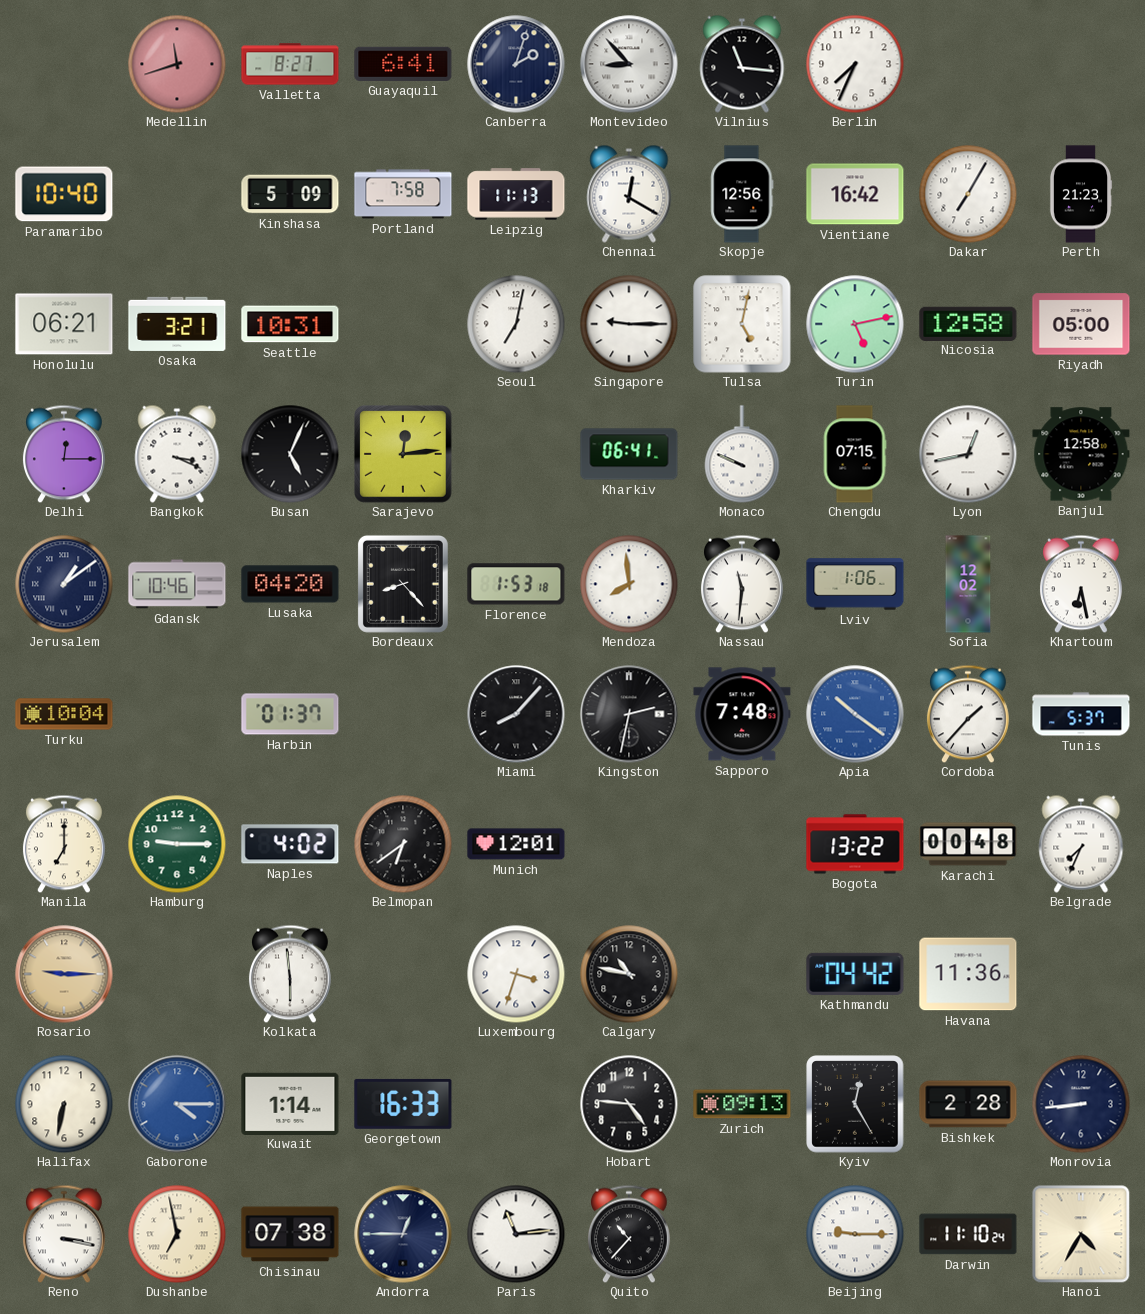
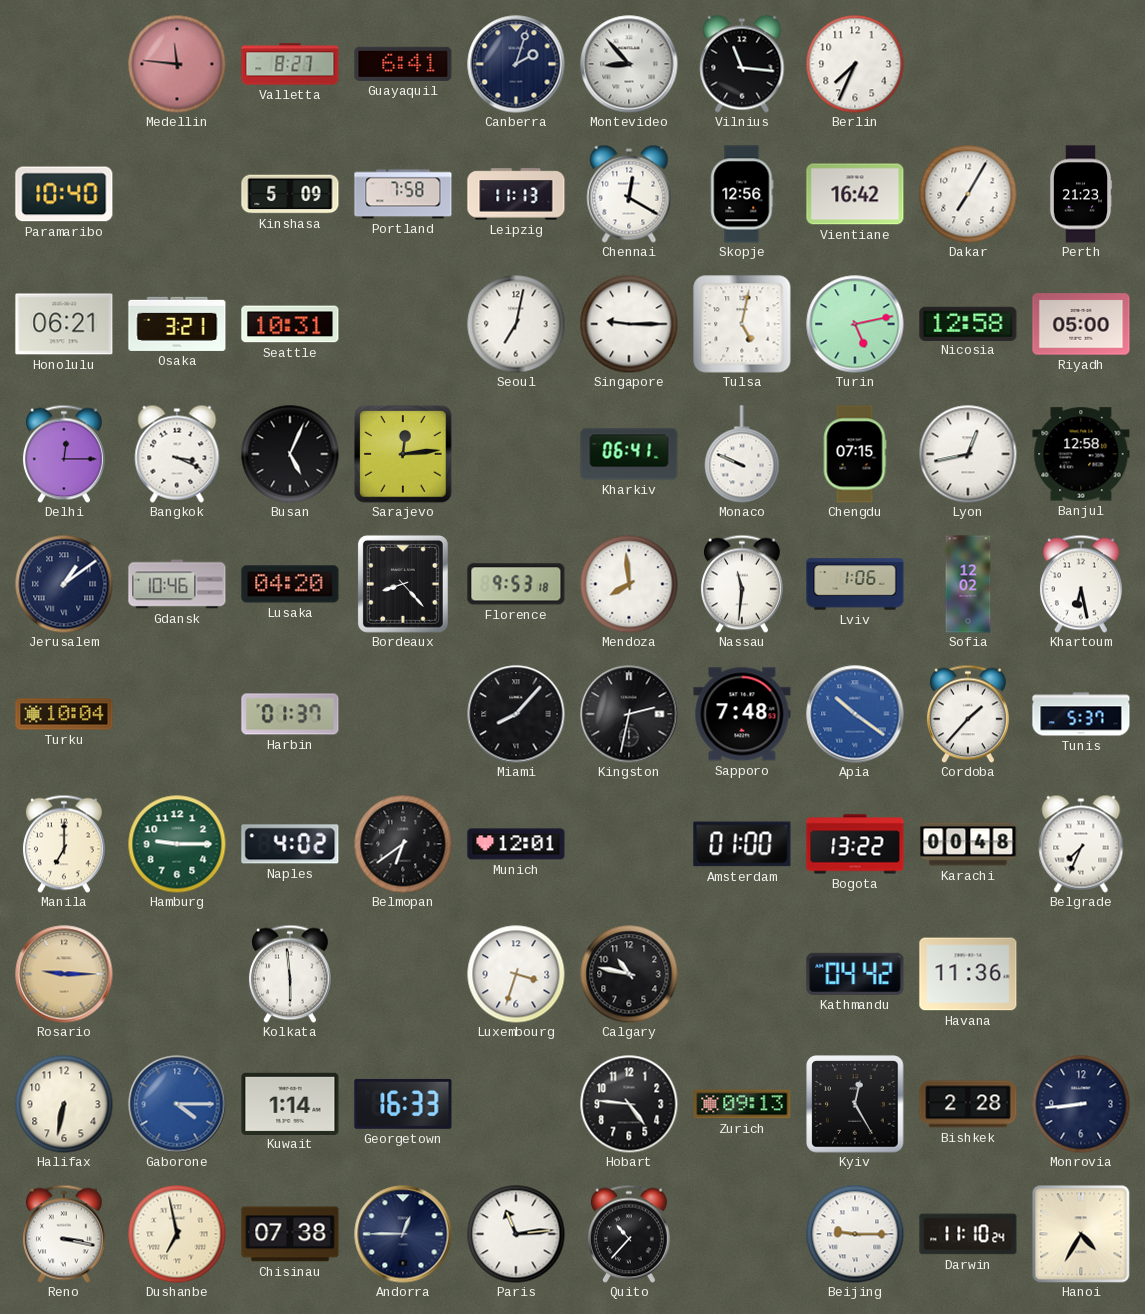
Medellin: 11:42 -> 11:46 (177, 64)
Florence: 1:53 -> 9:53 (516, 584)
Amsterdam: none -> 01:00 (742, 844)
